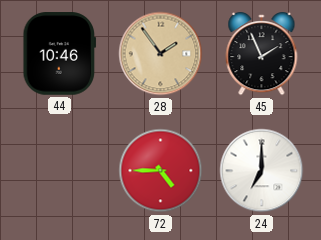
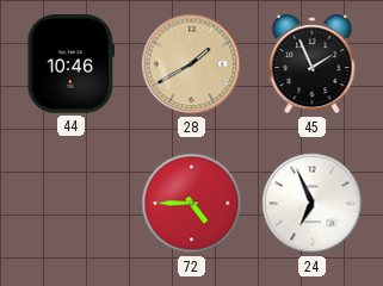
28: 1:54 -> 1:40 (192, 64)
24: 7:00 -> 6:56 (313, 204)
